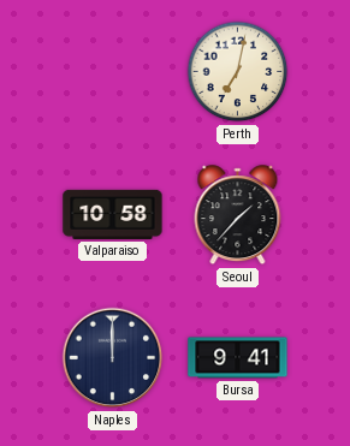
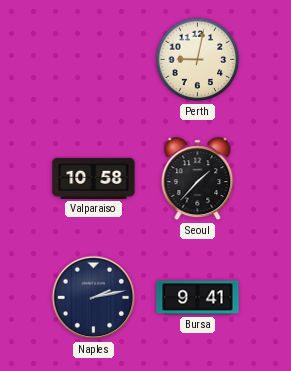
Perth: 7:02 -> 9:02 (198, 60)
Naples: 12:00 -> 2:13 (94, 298)
